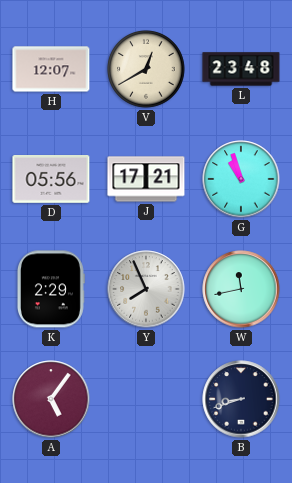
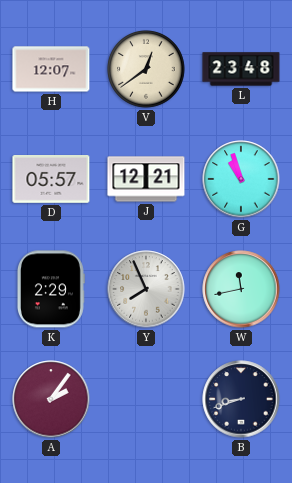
V: 12:40 -> 12:39 (146, 69)
D: 05:56 -> 05:57 (51, 180)
J: 17:21 -> 12:21 (146, 179)
A: 5:06 -> 2:06 (51, 399)
